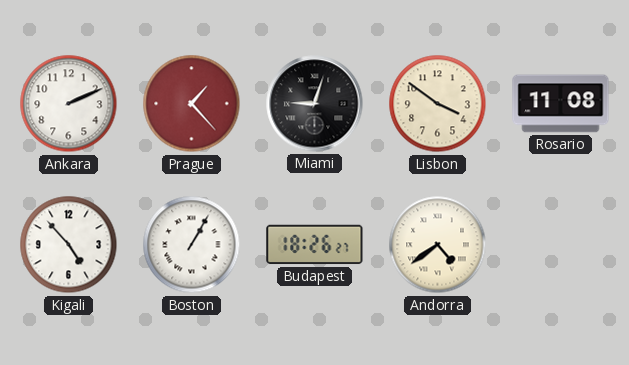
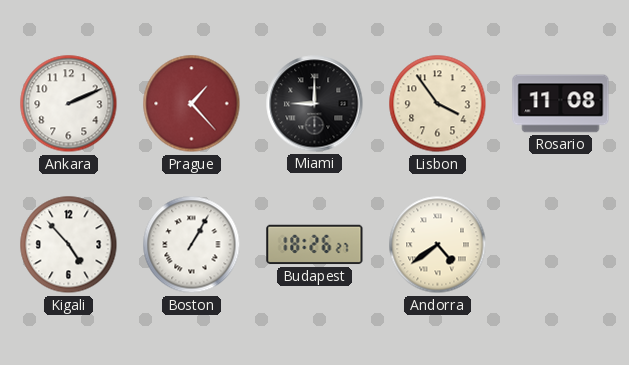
Miami: 9:03 -> 9:00 (315, 104)
Lisbon: 3:51 -> 3:54 (438, 104)
